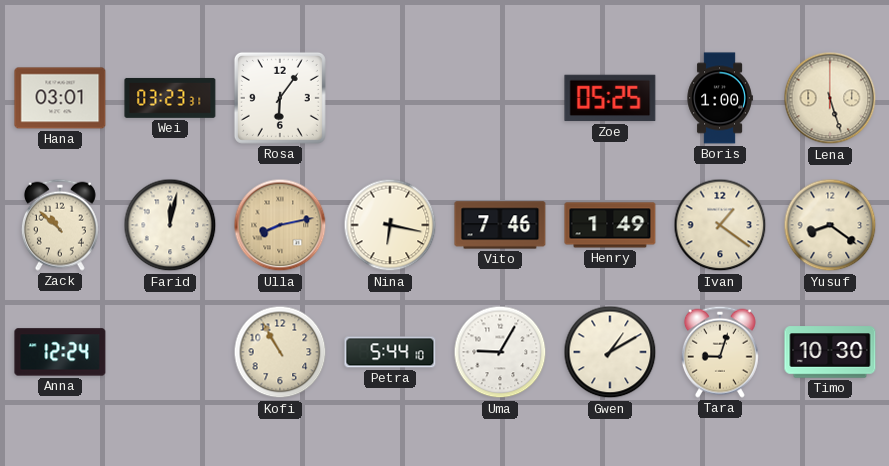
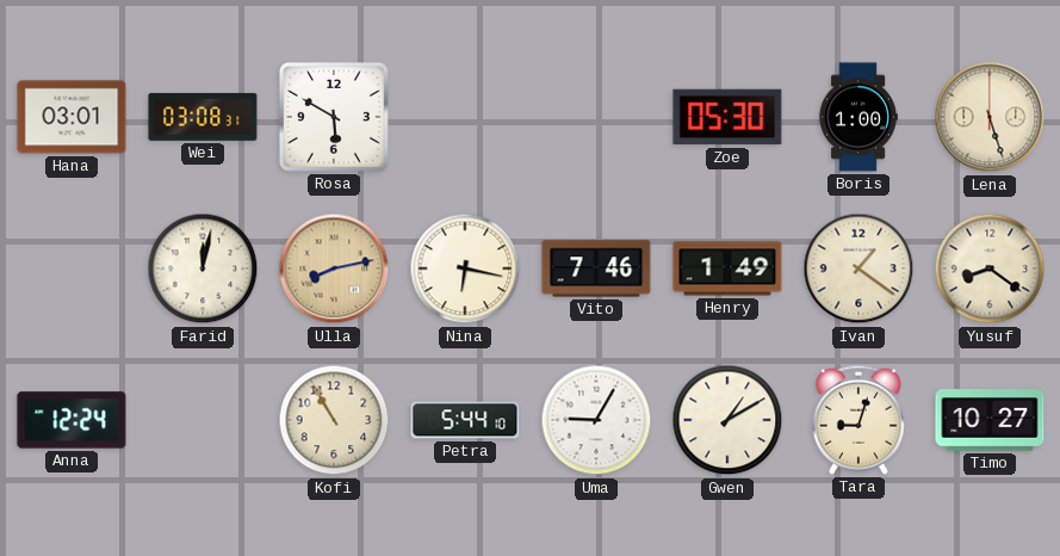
Wei: 03:23 -> 03:08 (203, 117)
Rosa: 6:06 -> 5:50 (334, 117)
Zoe: 05:25 -> 05:30 (727, 117)
Zack: 10:52 -> none (60, 225)
Timo: 10:30 -> 10:27 (990, 420)
